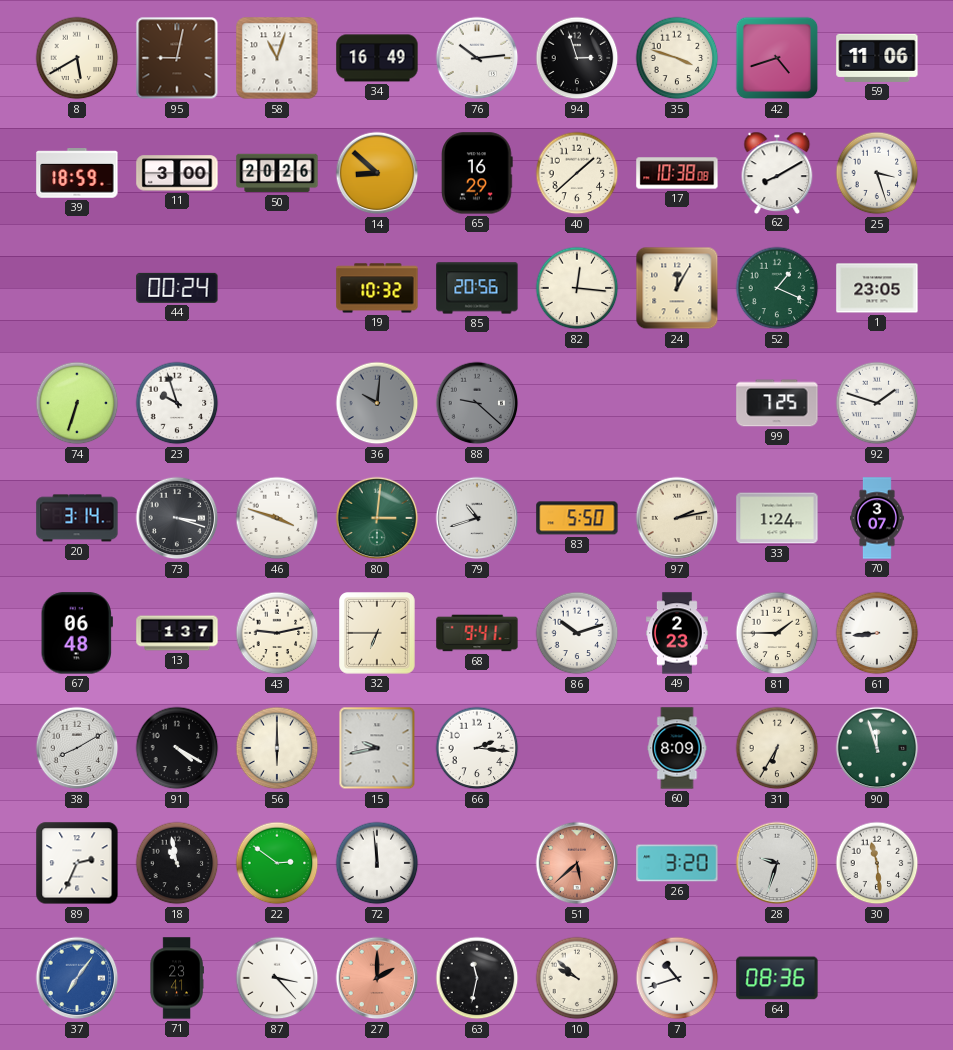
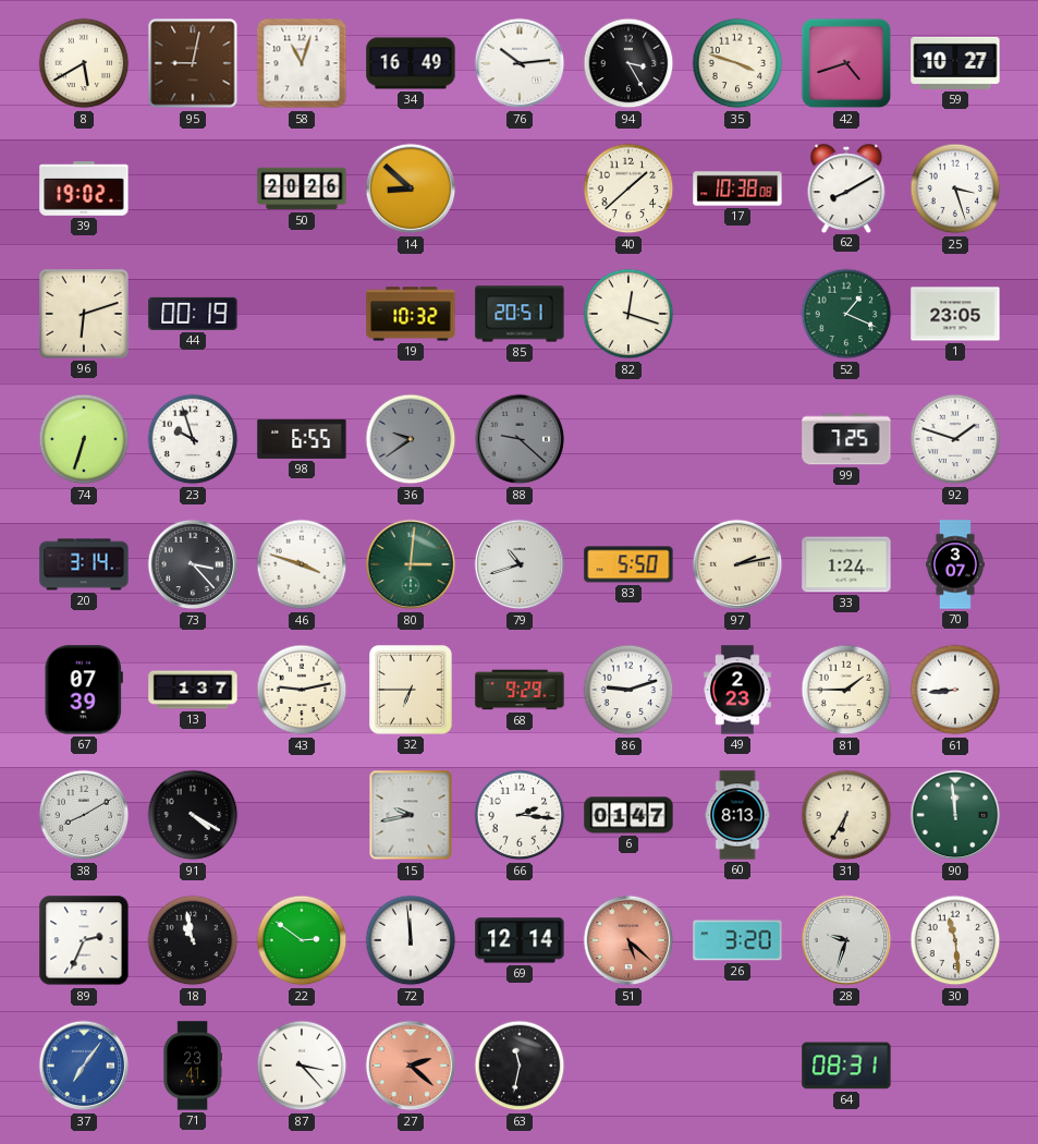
94: 2:57 -> 3:25 (628, 63)
59: 11:06 -> 10:27 (955, 63)
39: 18:59 -> 19:02 (84, 188)
11: 3:00 -> none (177, 173)
65: 16:29 -> none (477, 173)
96: none -> 6:12 (85, 315)
44: 00:24 -> 00:19 (193, 314)
85: 20:56 -> 20:51 (520, 314)
82: 12:16 -> 12:18 (628, 314)
24: 12:05 -> none (677, 288)
98: none -> 6:55 (302, 439)
36: 10:01 -> 9:39 (411, 439)
73: 3:18 -> 3:23 (193, 564)
67: 06:48 -> 07:39 (84, 690)
68: 9:41 -> 9:29 (520, 690)
86: 10:12 -> 9:12 (628, 690)
56: 6:00 -> none (277, 748)
6: none -> 01:47 (628, 815)
60: 8:09 -> 8:13 (737, 815)
90: 11:57 -> 11:59 (955, 815)
69: none -> 12:14 (520, 940)
51: 5:38 -> 5:22 (628, 940)
27: 2:00 -> 2:22 (411, 1066)
10: 9:52 -> none (577, 978)
7: 10:42 -> none (677, 978)
64: 08:36 -> 08:31 (846, 1066)
